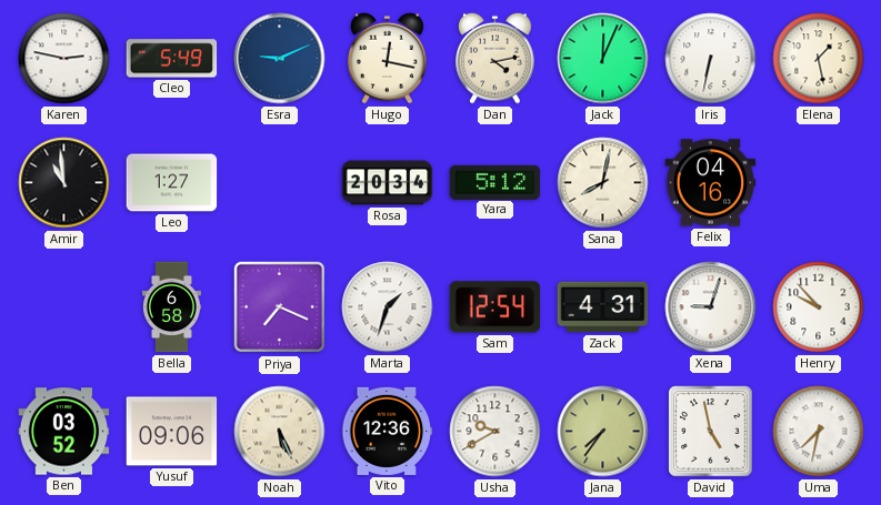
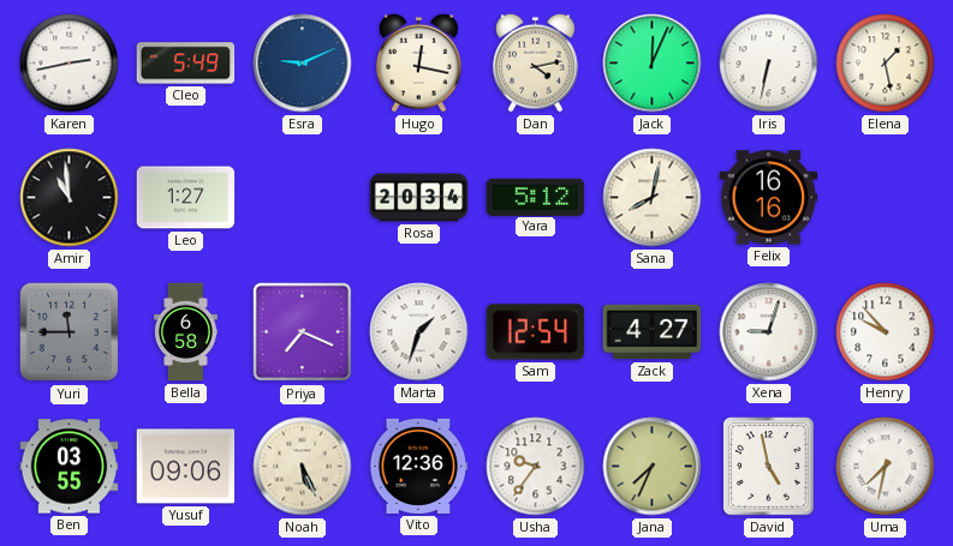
Karen: 2:47 -> 2:43 (70, 64)
Felix: 04:16 -> 16:16 (769, 198)
Yuri: none -> 11:45 (70, 332)
Zack: 4:31 -> 4:27 (653, 332)
Ben: 03:52 -> 03:55 (70, 467)
Usha: 9:40 -> 9:36 (536, 467)
Jana: 7:36 -> 7:34 (653, 467)
